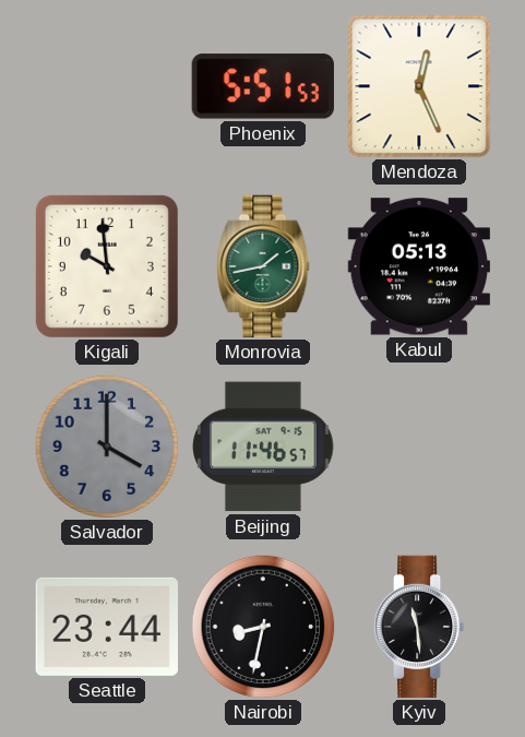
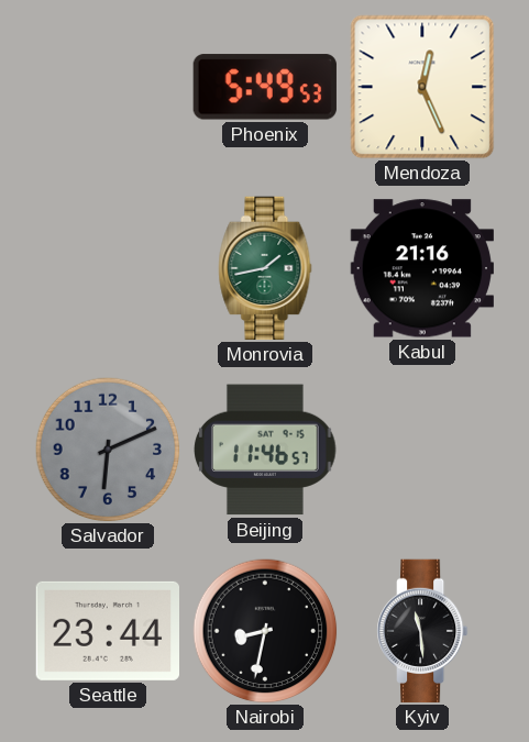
Phoenix: 5:51 -> 5:49 (265, 87)
Kigali: 9:59 -> none (107, 266)
Kabul: 05:13 -> 21:16 (421, 268)
Salvador: 4:00 -> 6:11 (108, 450)
